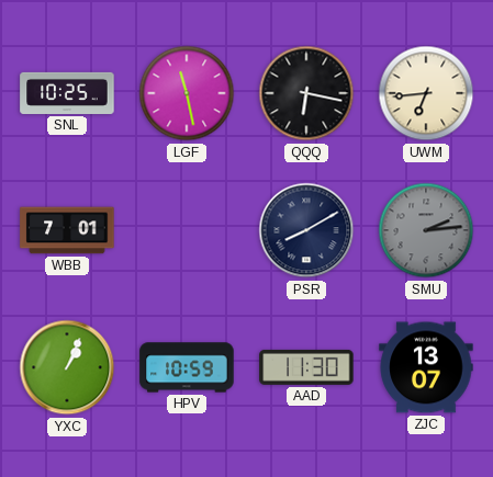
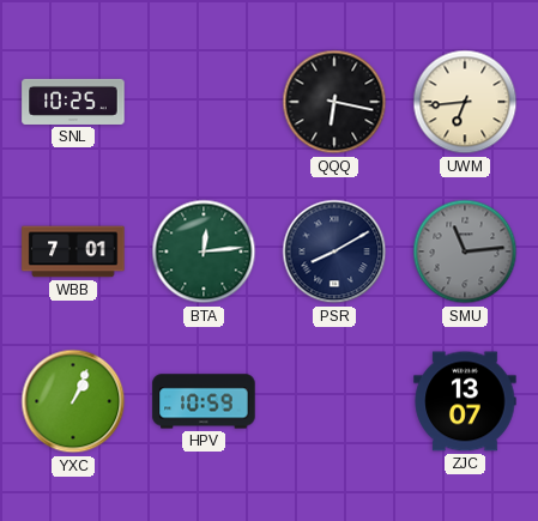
LGF: 11:28 -> none (187, 93)
BTA: none -> 12:14 (204, 252)
SMU: 2:14 -> 11:14 (465, 252)
AAD: 11:30 -> none (306, 367)
